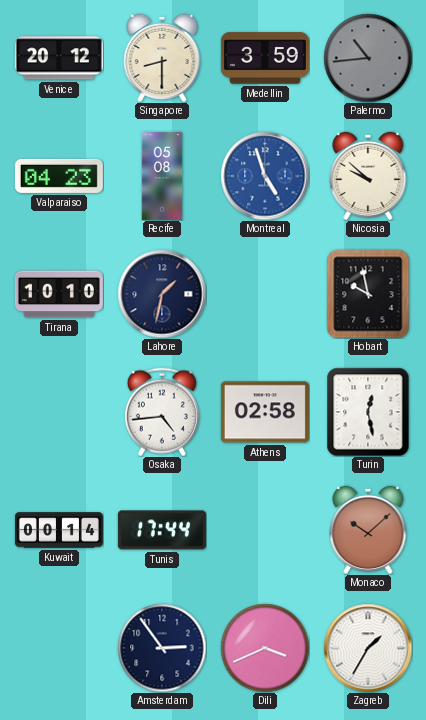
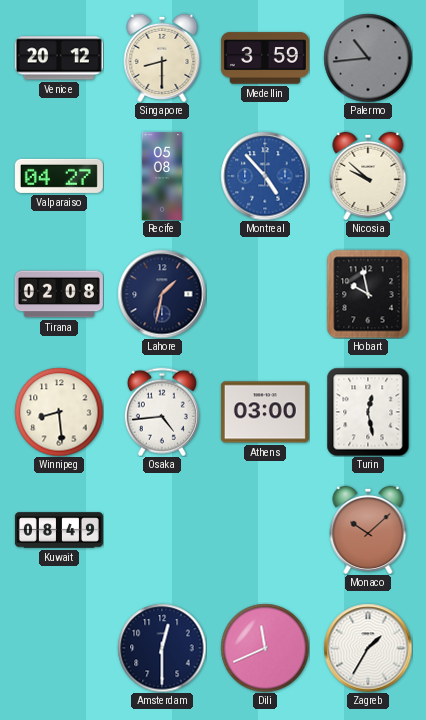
Valparaiso: 04:23 -> 04:27 (59, 176)
Montreal: 4:57 -> 4:53 (265, 176)
Tirana: 10:10 -> 02:08 (59, 294)
Winnipeg: none -> 8:29 (59, 412)
Athens: 02:58 -> 03:00 (265, 412)
Kuwait: 00:14 -> 08:49 (59, 530)
Tunis: 17:44 -> none (162, 530)
Amsterdam: 2:54 -> 12:30 (162, 648)
Dili: 3:41 -> 11:41 (265, 648)
